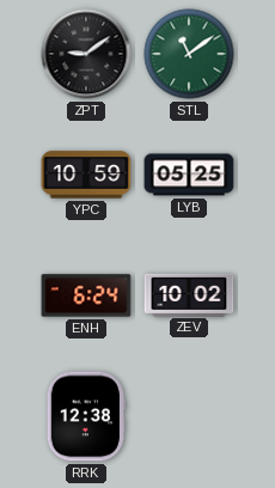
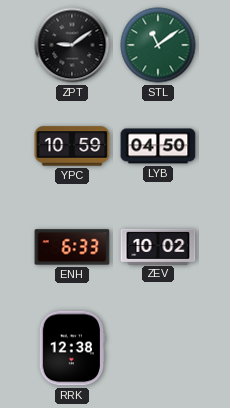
LYB: 05:25 -> 04:50 (158, 146)
ENH: 6:24 -> 6:33 (72, 247)
